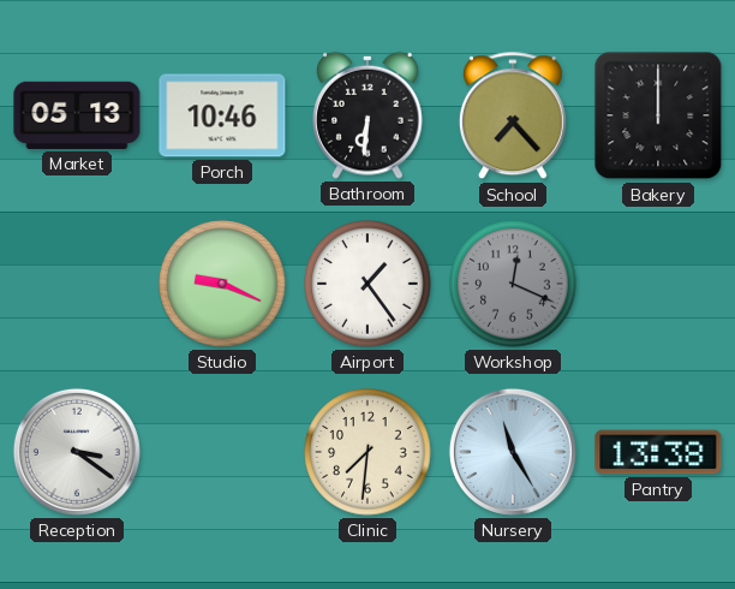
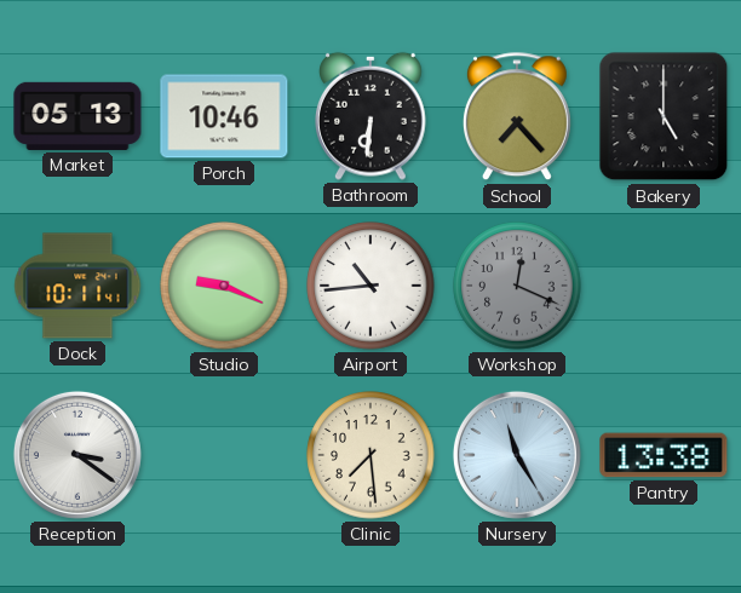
Bakery: 12:00 -> 5:00 (664, 116)
Dock: none -> 10:11 (77, 286)
Airport: 1:24 -> 10:44 (370, 286)
Clinic: 7:31 -> 7:29 (370, 455)
